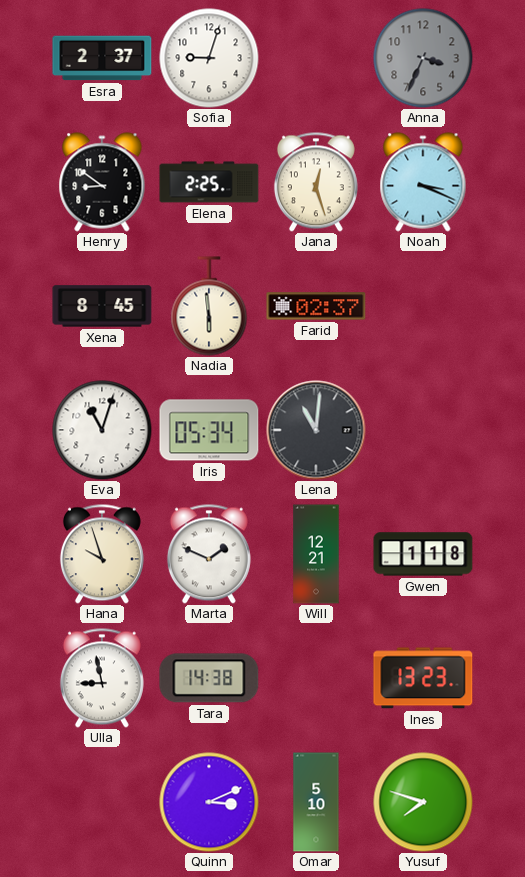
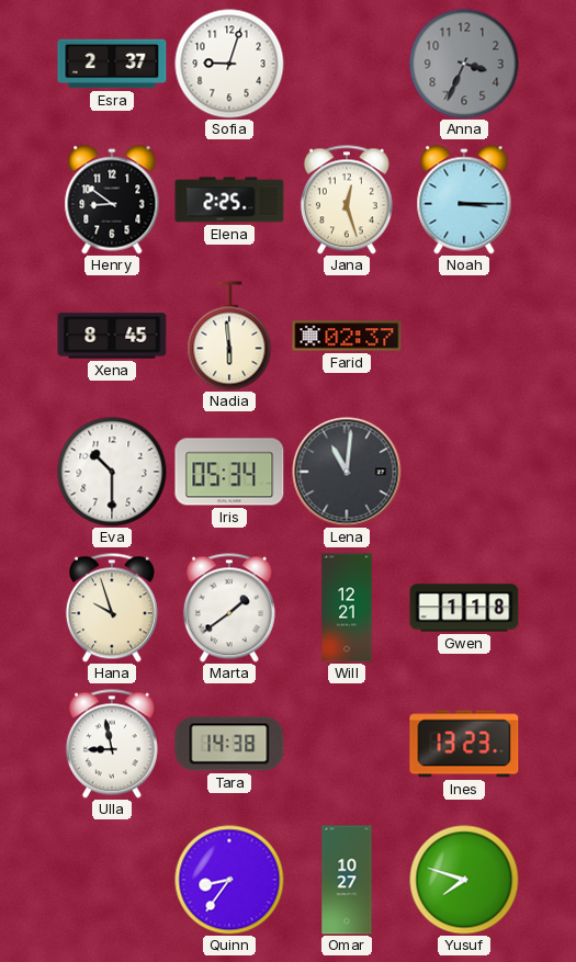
Noah: 3:19 -> 3:15 (464, 200)
Eva: 11:03 -> 10:30 (112, 472)
Marta: 1:49 -> 1:39 (229, 608)
Quinn: 3:11 -> 8:36 (229, 880)
Omar: 5:10 -> 10:27 (347, 880)
